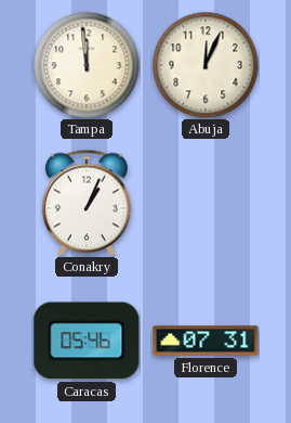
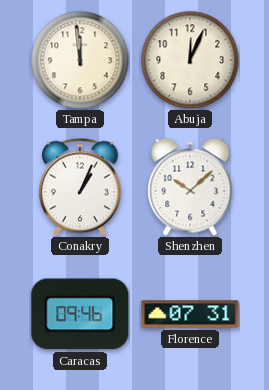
Shenzhen: none -> 10:08 (190, 187)
Caracas: 05:46 -> 09:46 (80, 314)
